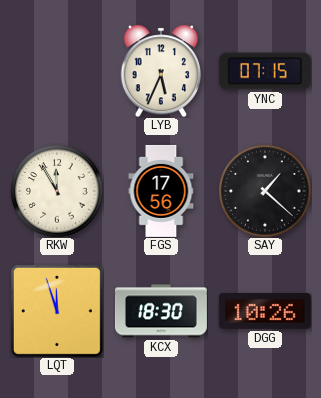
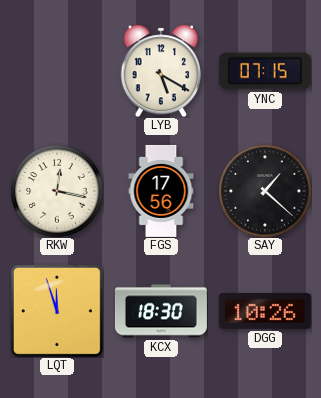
LYB: 5:34 -> 5:20 (160, 71)
RKW: 11:55 -> 12:17 (57, 191)
